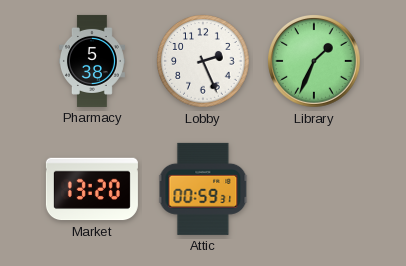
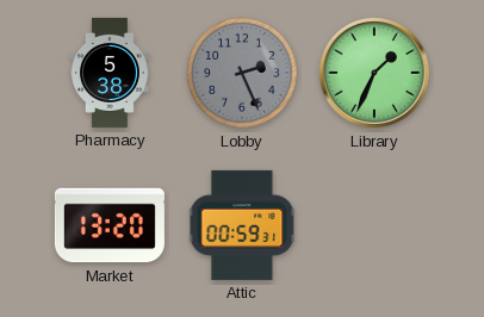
Lobby dial: white -> grey (242, 73)
